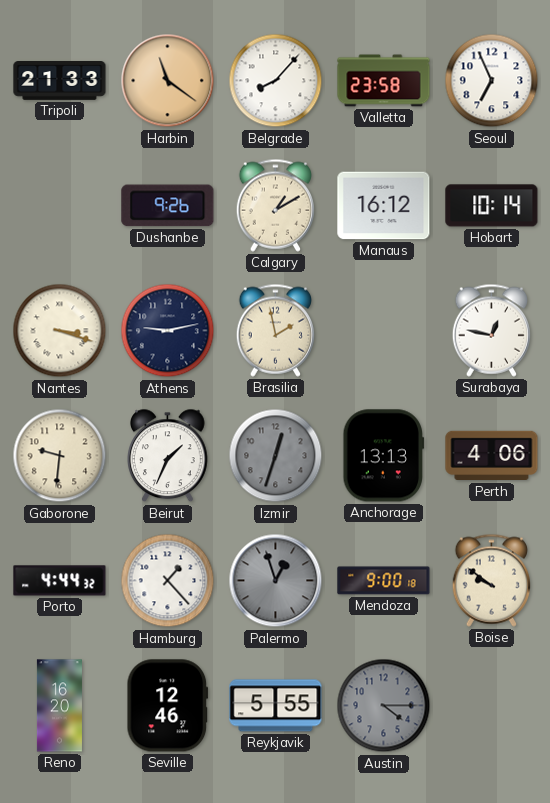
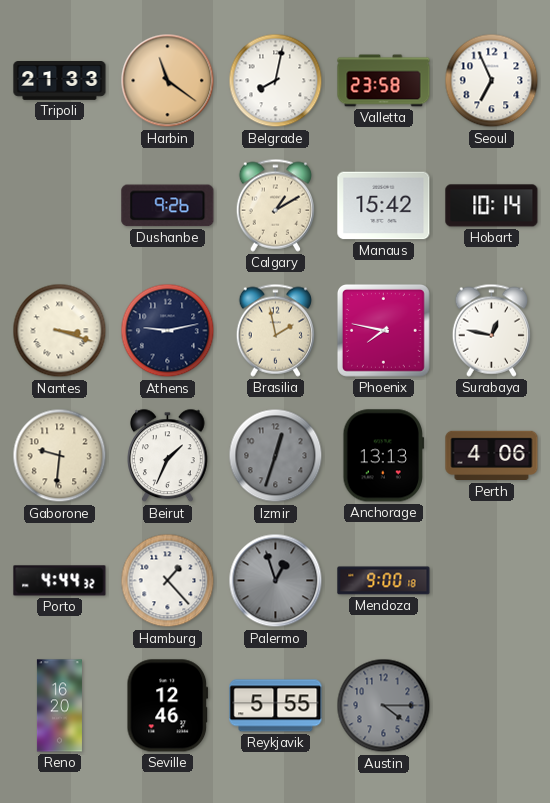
Belgrade: 8:07 -> 8:02 (276, 81)
Manaus: 16:12 -> 15:42 (384, 206)
Phoenix: none -> 7:47 (383, 330)
Boise: 9:51 -> none (491, 580)
